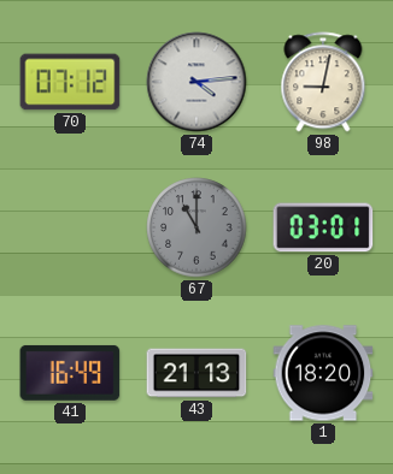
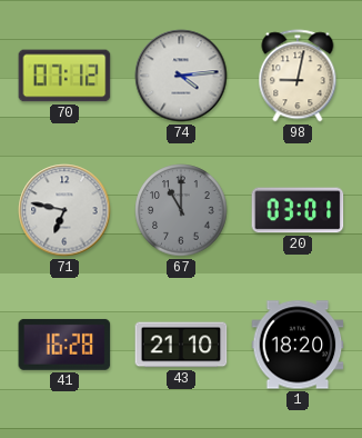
71: none -> 6:47 (64, 210)
41: 16:49 -> 16:28 (64, 345)
43: 21:13 -> 21:10 (181, 345)
